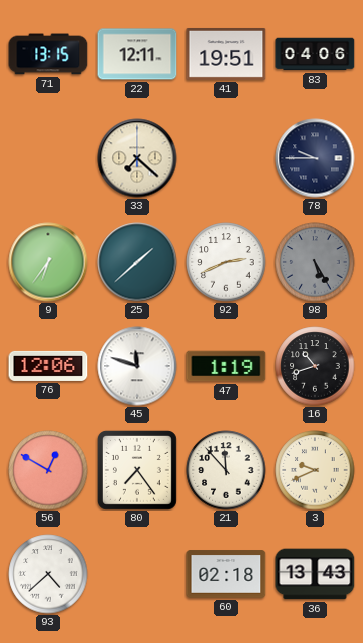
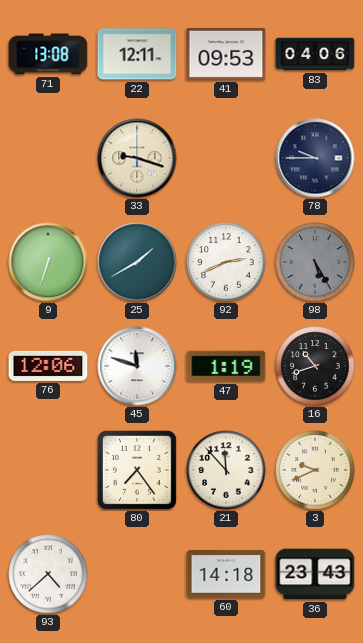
71: 13:15 -> 13:08 (48, 54)
41: 19:51 -> 09:53 (226, 54)
33: 7:22 -> 9:18 (137, 158)
9: 6:36 -> 6:33 (48, 262)
25: 1:38 -> 1:40 (137, 262)
56: 12:50 -> none (48, 470)
60: 02:18 -> 14:18 (226, 574)
36: 13:43 -> 23:43 (315, 574)
